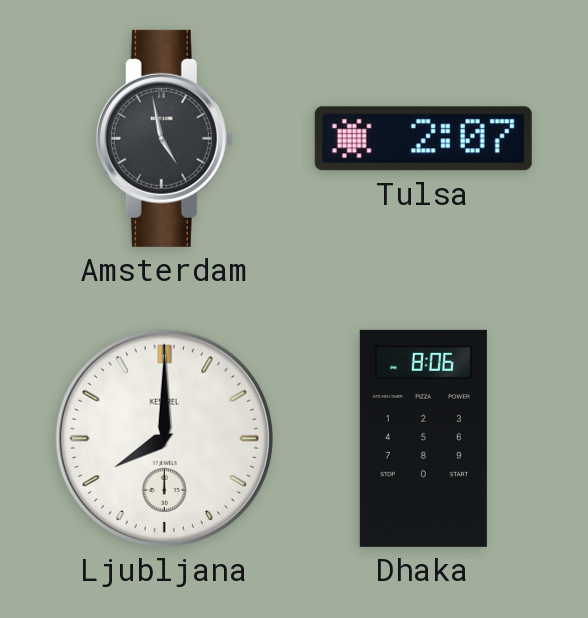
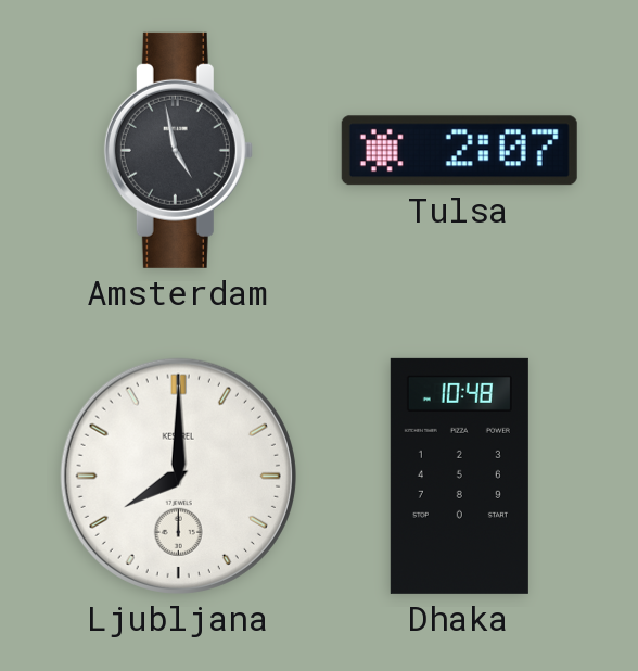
Dhaka: 8:06 -> 10:48 (459, 476)
